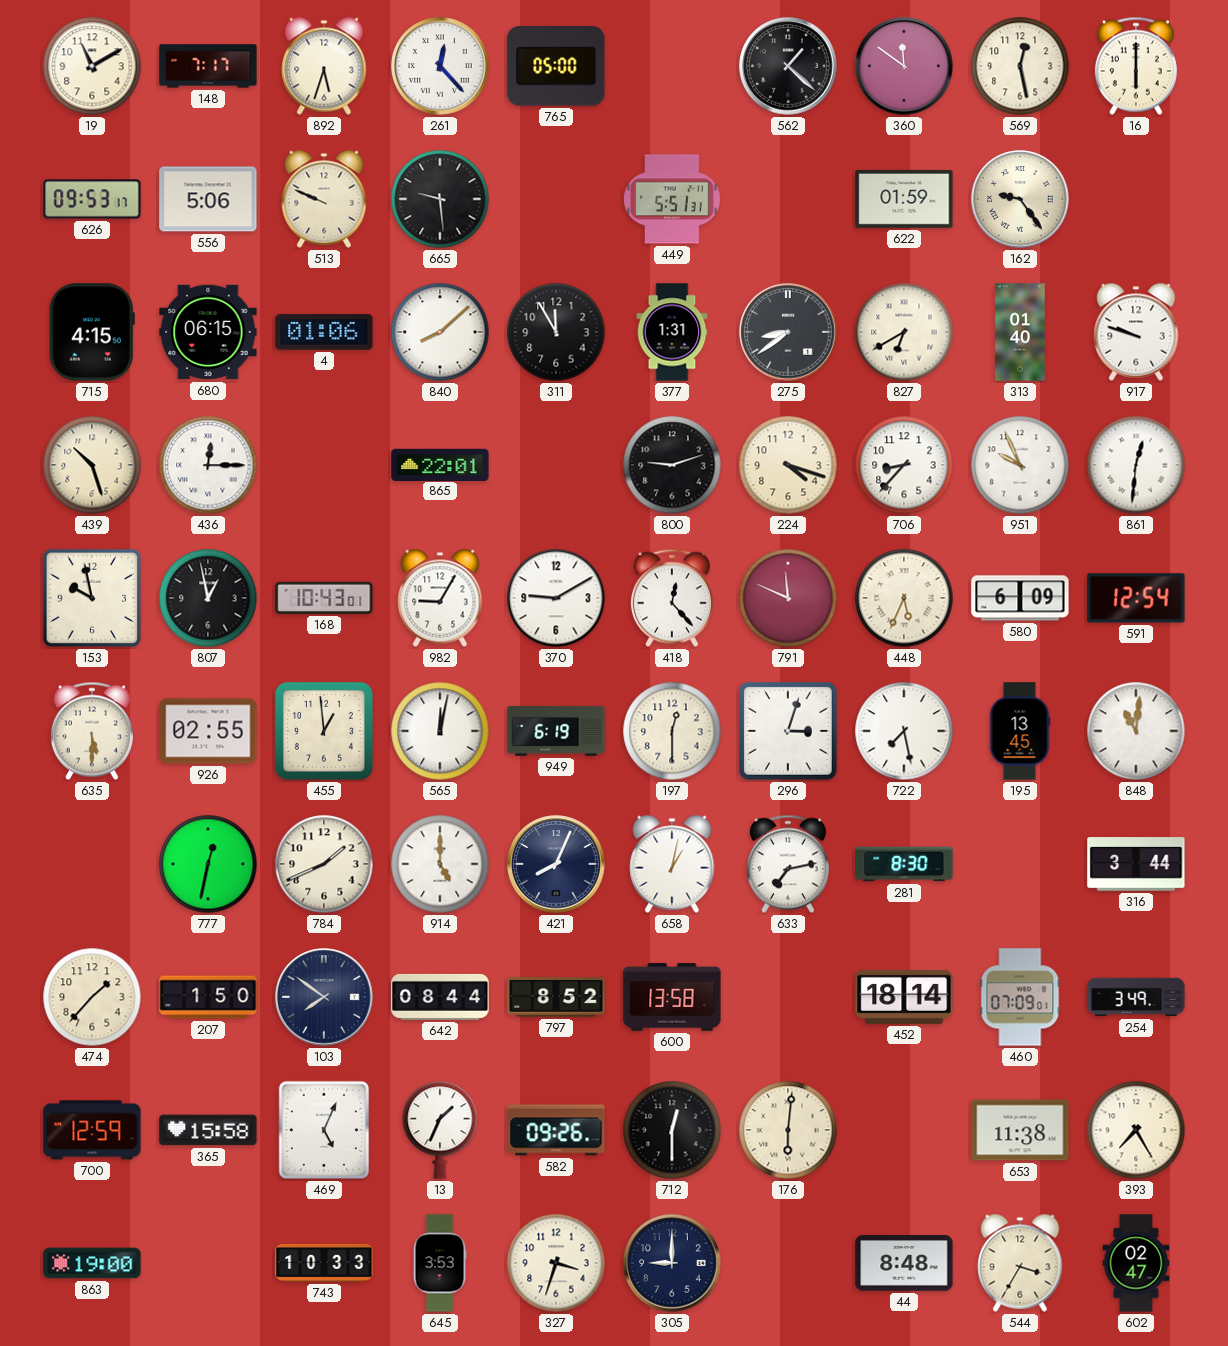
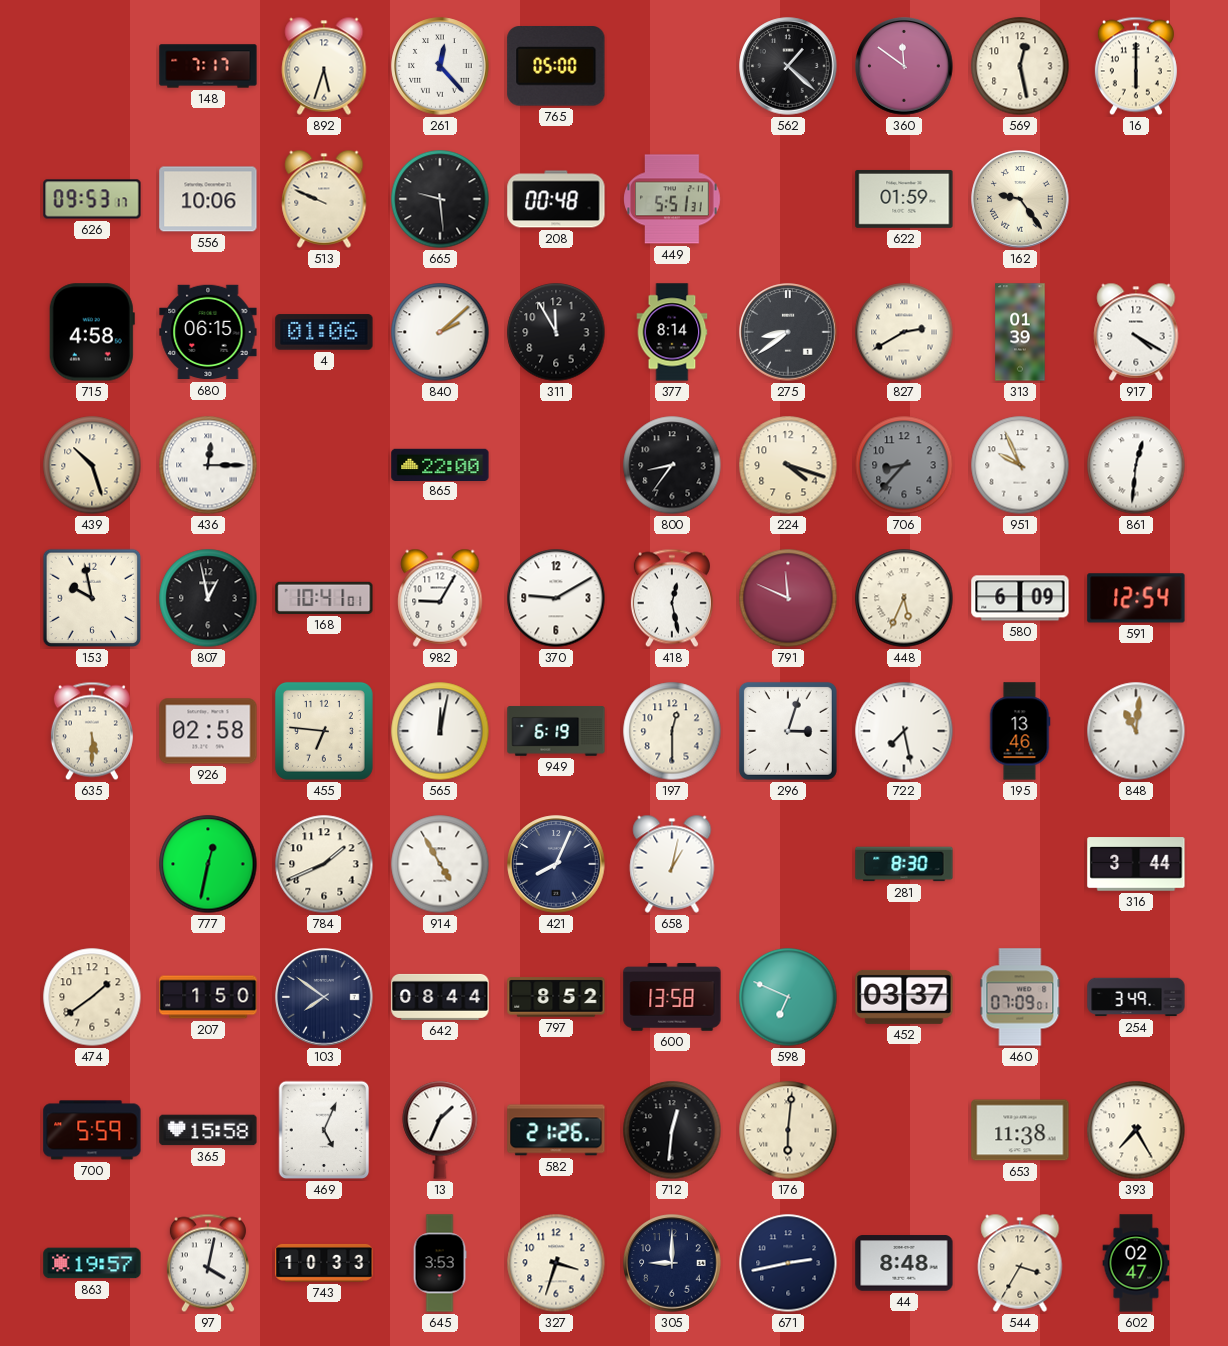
19: 11:10 -> none (92, 66)
556: 5:06 -> 10:06 (208, 199)
208: none -> 00:48 (556, 199)
715: 4:15 -> 4:58 (92, 332)
840: 8:08 -> 2:08 (440, 332)
377: 1:31 -> 8:14 (672, 332)
827: 6:40 -> 2:40 (904, 332)
313: 01:40 -> 01:39 (1020, 332)
917: 9:48 -> 4:20 (1136, 332)
865: 22:01 -> 22:00 (440, 464)
800: 9:12 -> 8:36 (672, 465)
706 dial: white -> grey (904, 465)
168: 10:43 -> 10:41 (324, 598)
418: 12:23 -> 12:28 (672, 598)
926: 02:55 -> 02:58 (208, 731)
455: 12:59 -> 6:46 (324, 731)
195: 13:45 -> 13:46 (1020, 731)
914: 5:00 -> 4:55 (440, 864)
633: 7:13 -> none (788, 864)
474: 1:37 -> 1:39 (92, 997)
598: none -> 6:49 (788, 997)
452: 18:14 -> 03:37 (904, 997)
700: 12:59 -> 5:59 (92, 1130)
582: 09:26 -> 21:26 (556, 1130)
712: 12:30 -> 12:31 (672, 1130)
863: 19:00 -> 19:57 (92, 1263)
97: none -> 4:02 (208, 1263)
671: none -> 2:43 (788, 1263)
